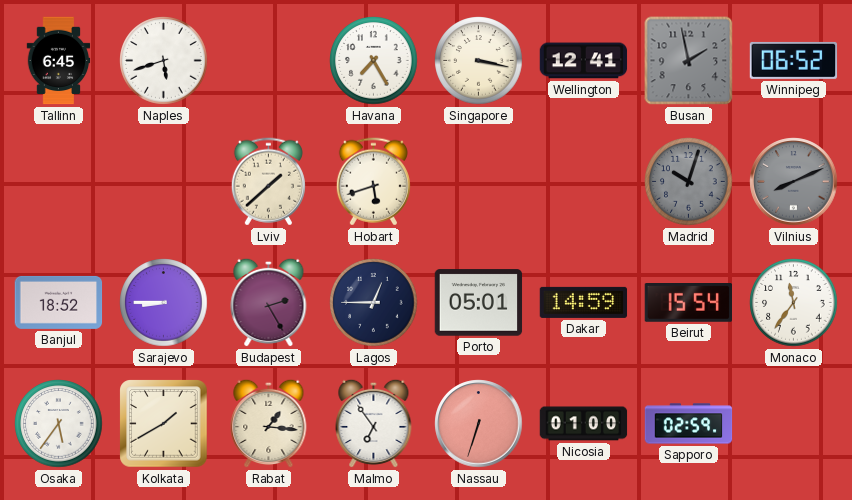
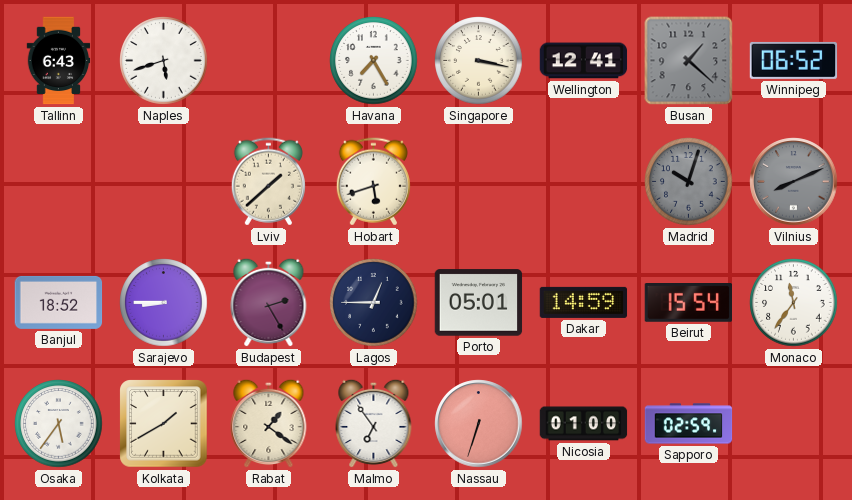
Tallinn: 6:45 -> 6:43 (59, 61)
Busan: 1:58 -> 1:22 (689, 61)
Rabat: 1:16 -> 1:21 (269, 423)
